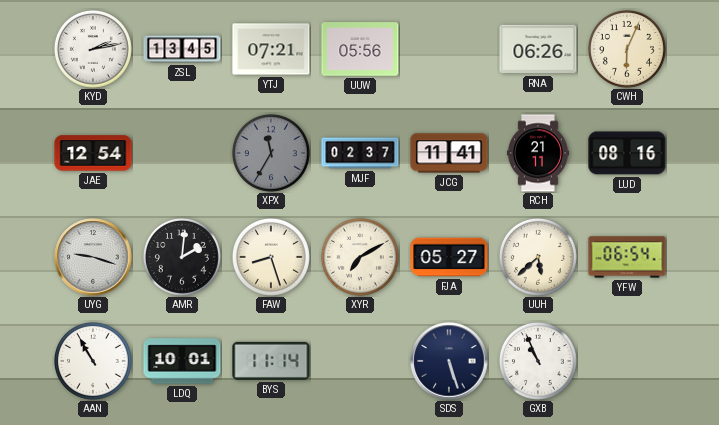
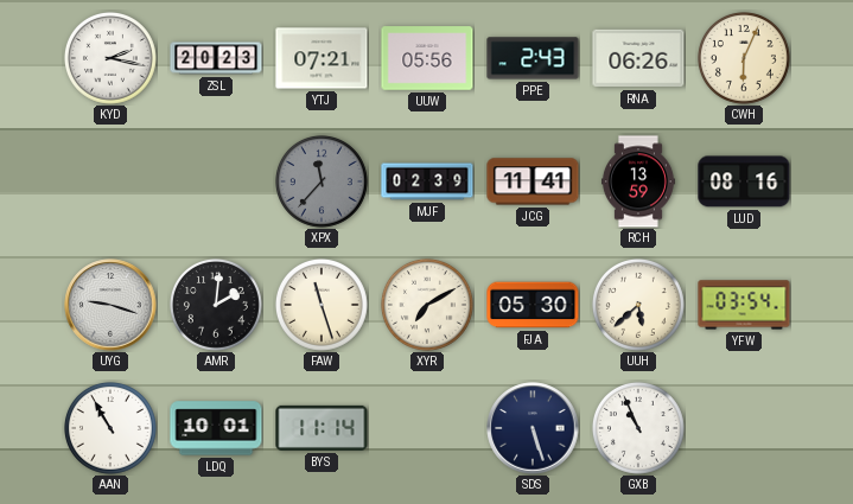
KYD: 2:13 -> 2:17 (110, 58)
ZSL: 13:45 -> 20:23 (216, 58)
PPE: none -> 2:43 (533, 58)
JAE: 12:54 -> none (93, 153)
XPX: 11:35 -> 11:37 (322, 181)
MJF: 02:37 -> 02:39 (427, 181)
RCH: 21:11 -> 13:59 (638, 181)
FAW: 8:27 -> 11:27 (322, 305)
FJA: 05:27 -> 05:30 (533, 305)
YFW: 06:54 -> 03:54 (744, 305)
